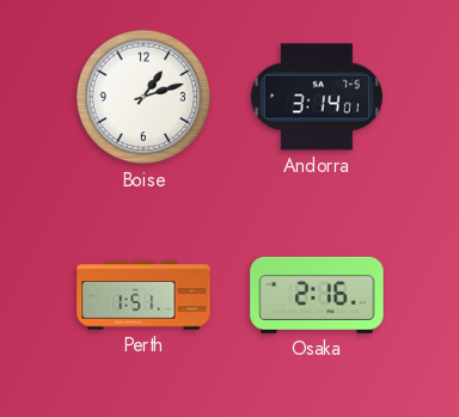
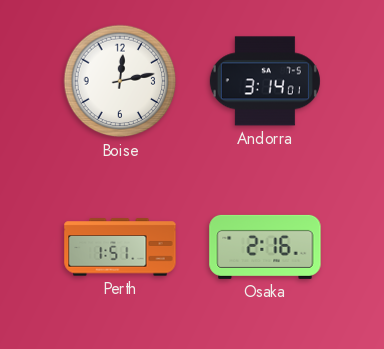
Boise: 1:12 -> 12:13 (120, 81)
